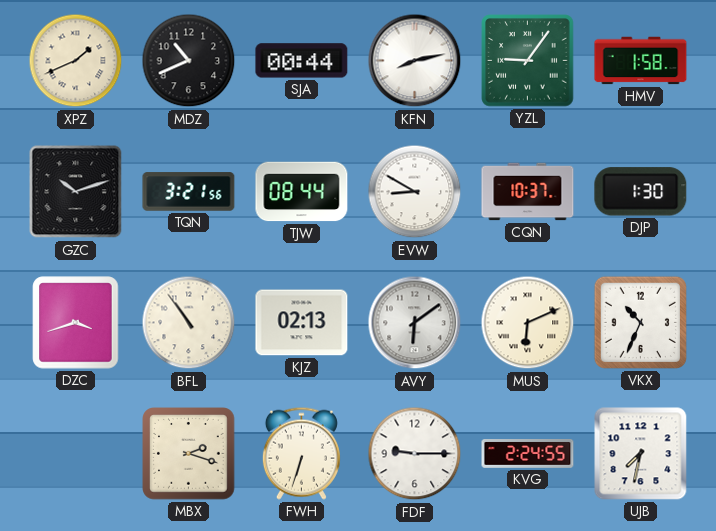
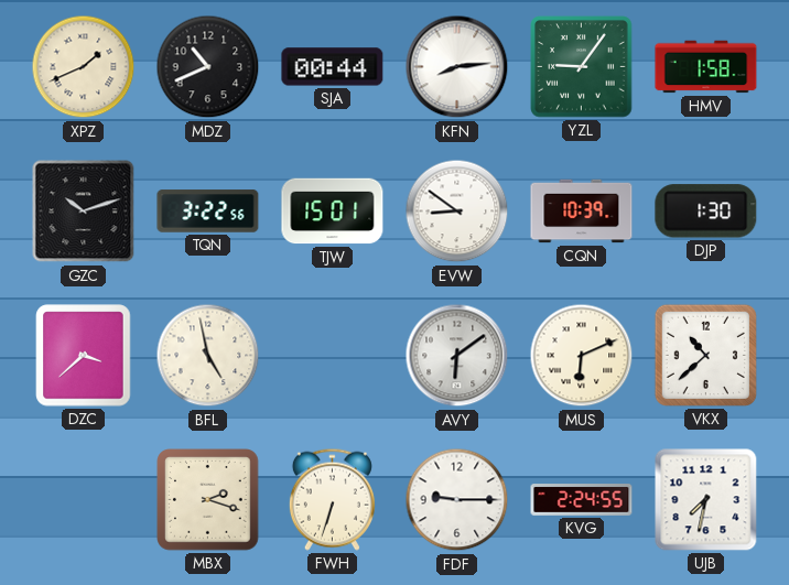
KFN: 8:13 -> 8:14 (457, 67)
TQN: 3:21 -> 3:22 (208, 212)
TJW: 08:44 -> 15:01 (333, 212)
EVW: 8:50 -> 8:51 (457, 212)
CQN: 10:37 -> 10:39 (582, 212)
DZC: 3:42 -> 3:38 (84, 356)
BFL: 10:54 -> 4:58 (208, 356)
KJZ: 02:13 -> none (302, 323)
VKX: 10:34 -> 10:38 (705, 355)
